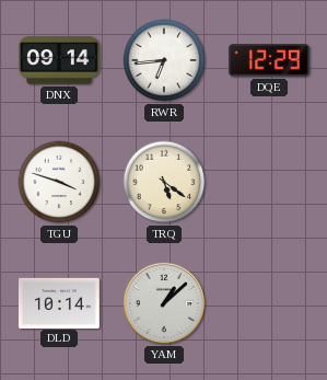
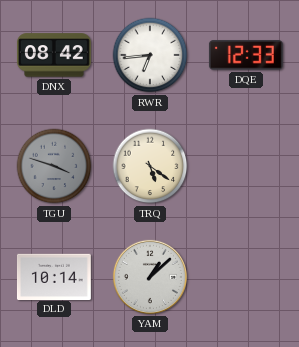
DNX: 09:14 -> 08:42 (54, 55)
DQE: 12:29 -> 12:33 (246, 55)
TGU dial: white -> grey (54, 166)
